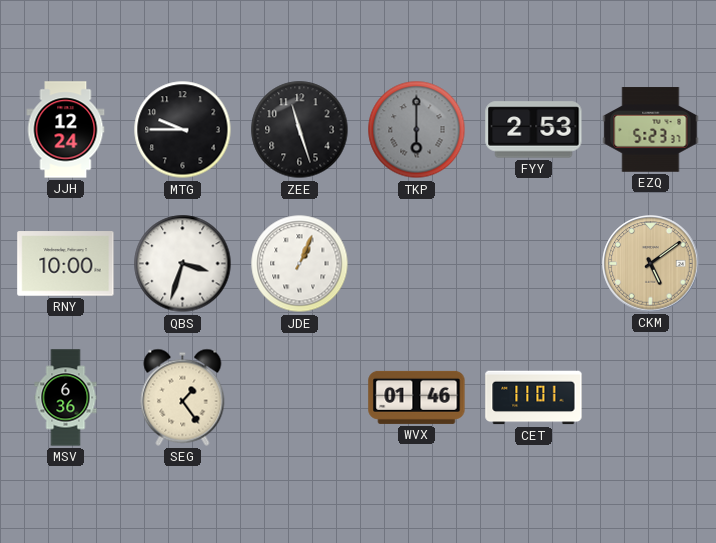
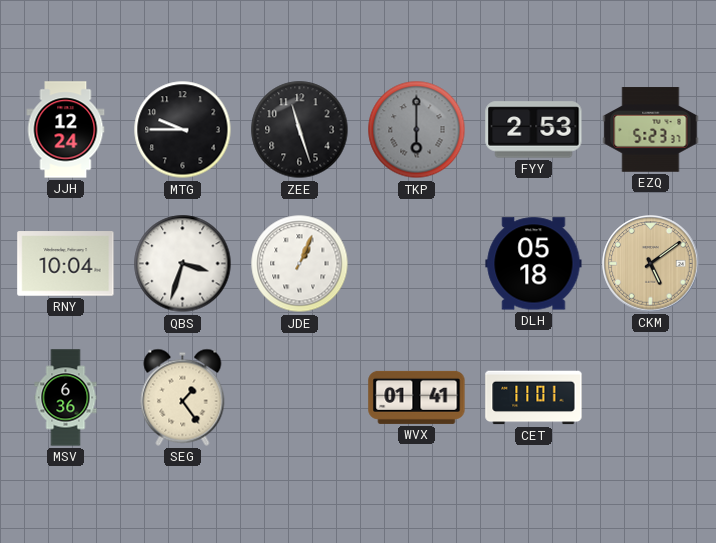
RNY: 10:00 -> 10:04 (66, 264)
DLH: none -> 05:18 (534, 264)
WVX: 01:46 -> 01:41 (417, 397)
